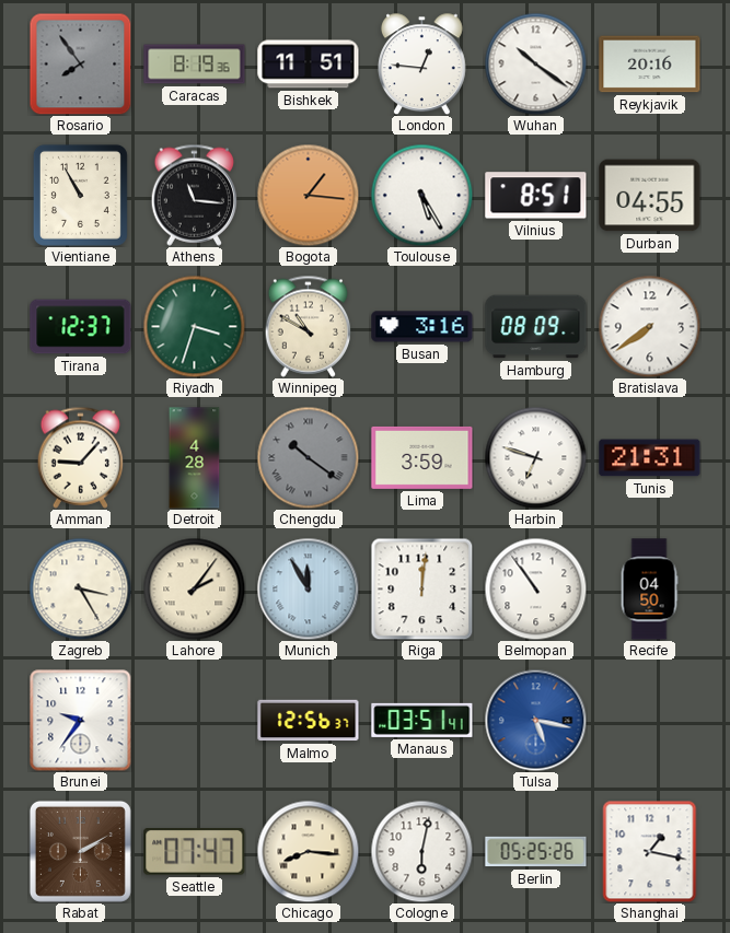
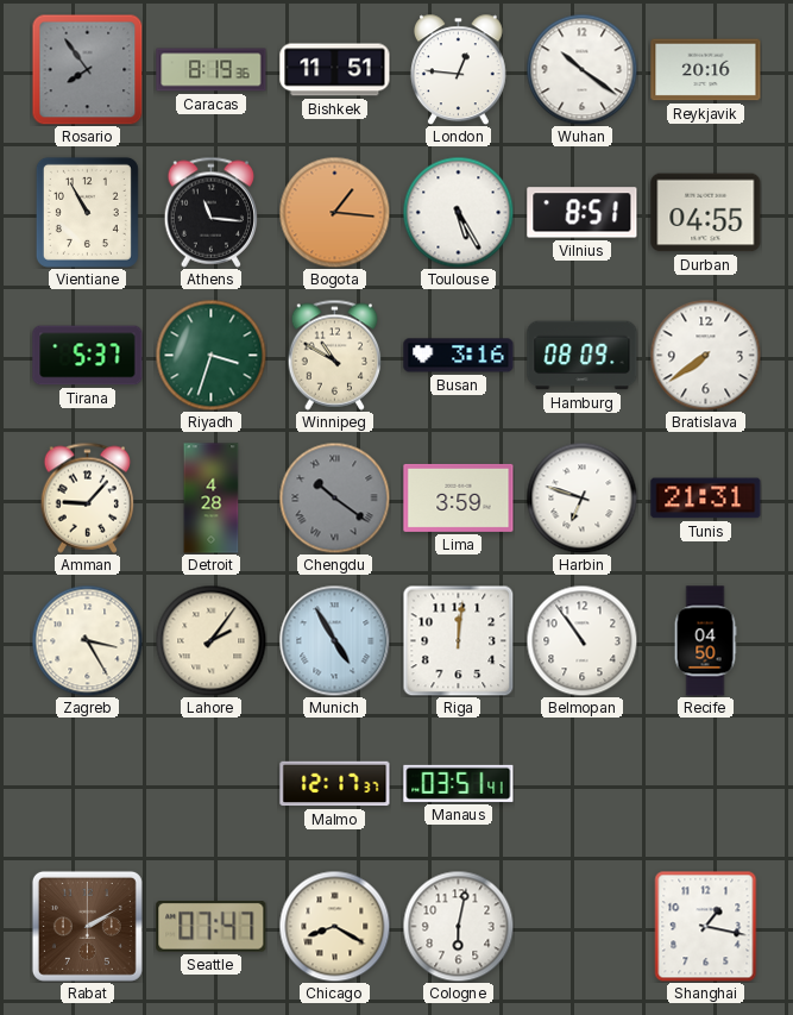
Tirana: 12:37 -> 5:37 (88, 356)
Munich: 11:55 -> 4:55 (334, 640)
Brunei: 9:36 -> none (80, 720)
Malmo: 12:56 -> 12:17 (335, 784)
Tulsa: 5:17 -> none (535, 720)
Chicago: 8:16 -> 8:20 (334, 926)
Berlin: 05:25 -> none (536, 852)
